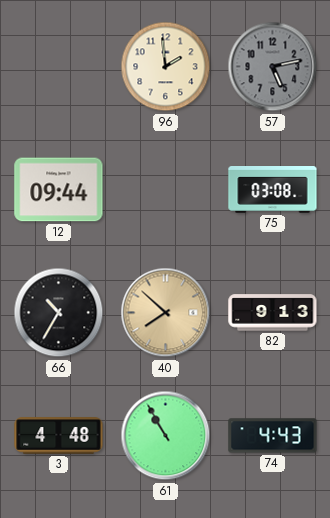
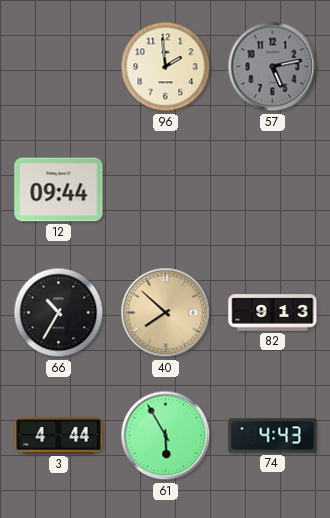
75: 03:08 -> none (273, 190)
3: 4:48 -> 4:44 (59, 436)
61: 10:55 -> 5:55 (166, 436)
